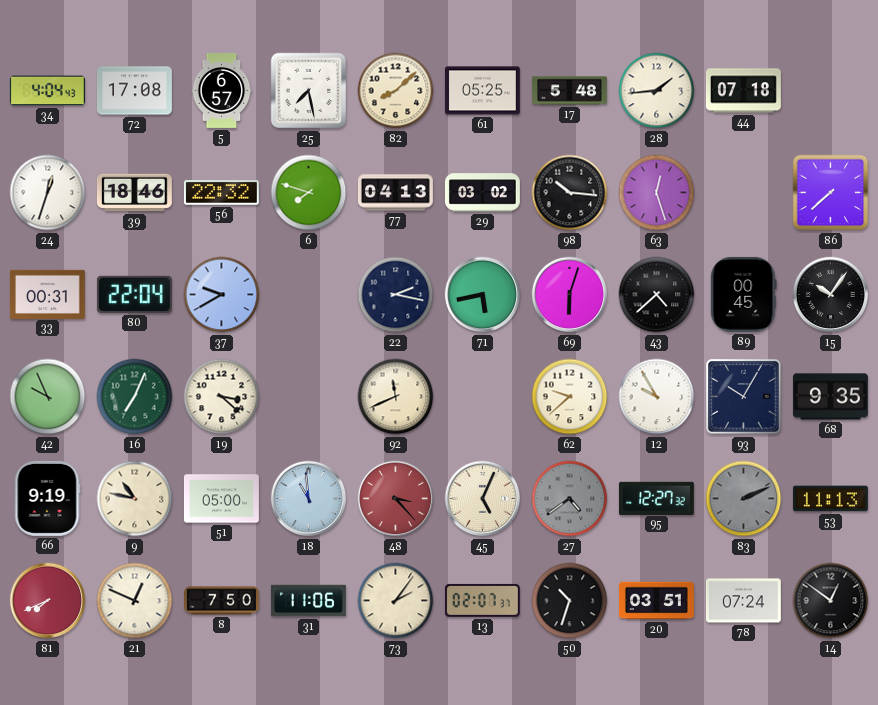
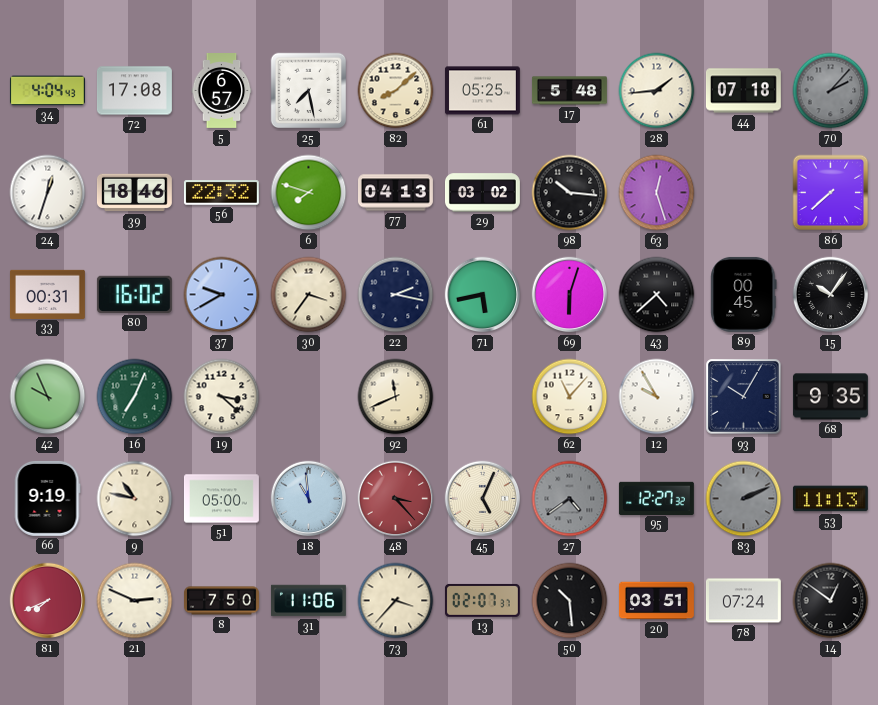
70: none -> 2:07 (831, 91)
80: 22:04 -> 16:02 (134, 294)
30: none -> 3:36 (309, 295)
62: 9:38 -> 11:07 (570, 397)
21: 12:49 -> 2:49 (135, 601)
73: 2:06 -> 3:37 (396, 601)
50: 10:33 -> 10:29 (570, 601)
